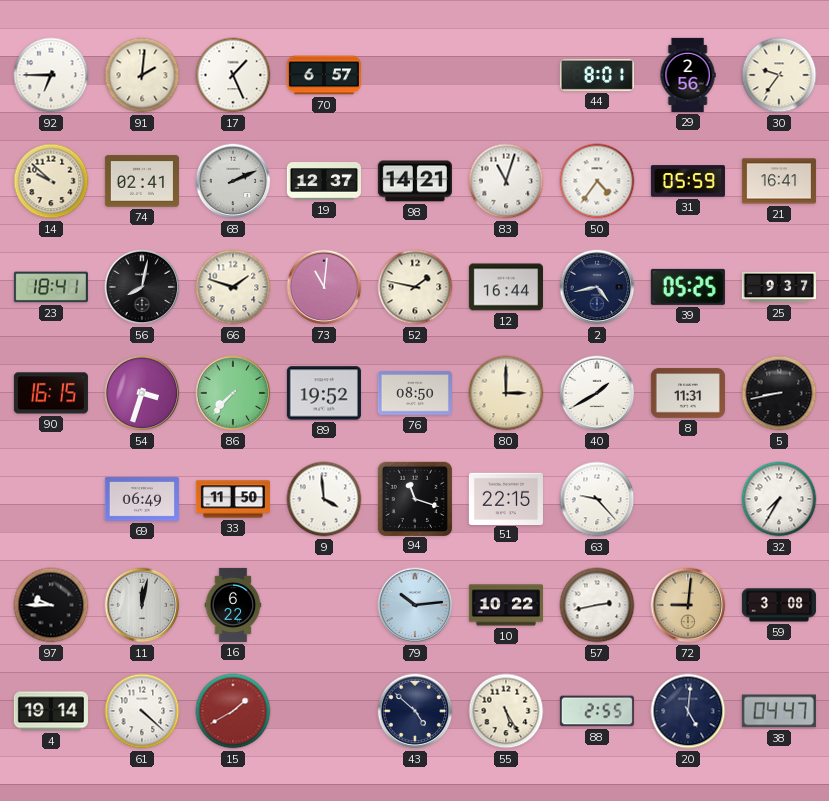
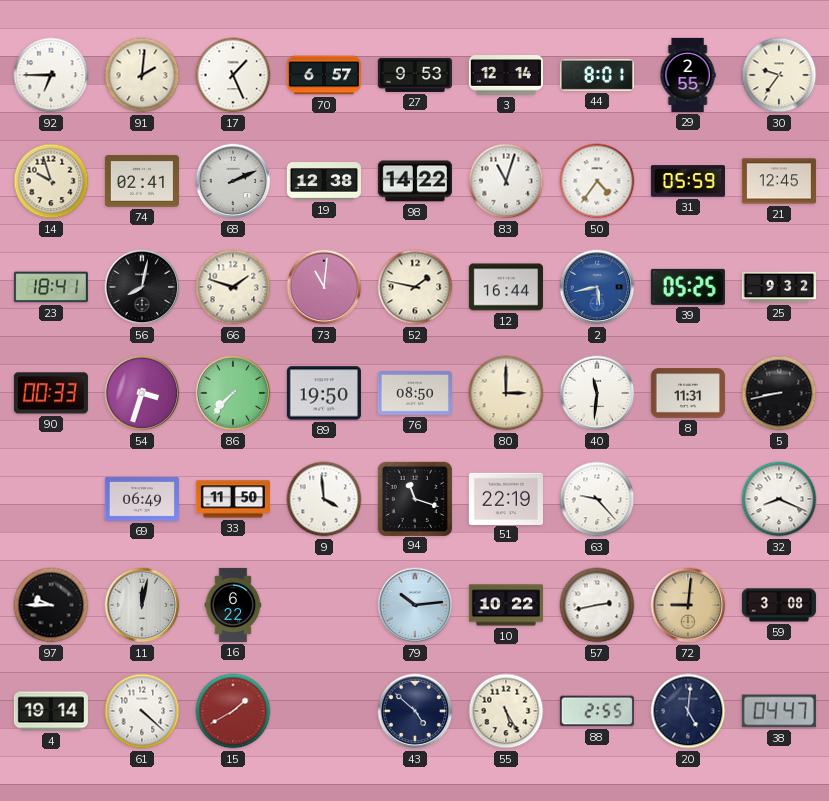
27: none -> 9:53 (415, 75)
3: none -> 12:14 (506, 75)
29: 2:56 -> 2:55 (688, 75)
14: 9:52 -> 9:57 (51, 181)
19: 12:37 -> 12:38 (324, 181)
98: 14:21 -> 14:22 (415, 181)
21: 16:41 -> 12:45 (779, 181)
2: 4:43 -> 5:43 (597, 287)
2 dial: navy -> blue (597, 287)
25: 9:37 -> 9:32 (779, 287)
90: 16:15 -> 00:33 (51, 393)
89: 19:52 -> 19:50 (324, 393)
40: 1:40 -> 11:31 (597, 393)
51: 22:15 -> 22:19 (506, 498)
32: 7:35 -> 8:19 (779, 499)
